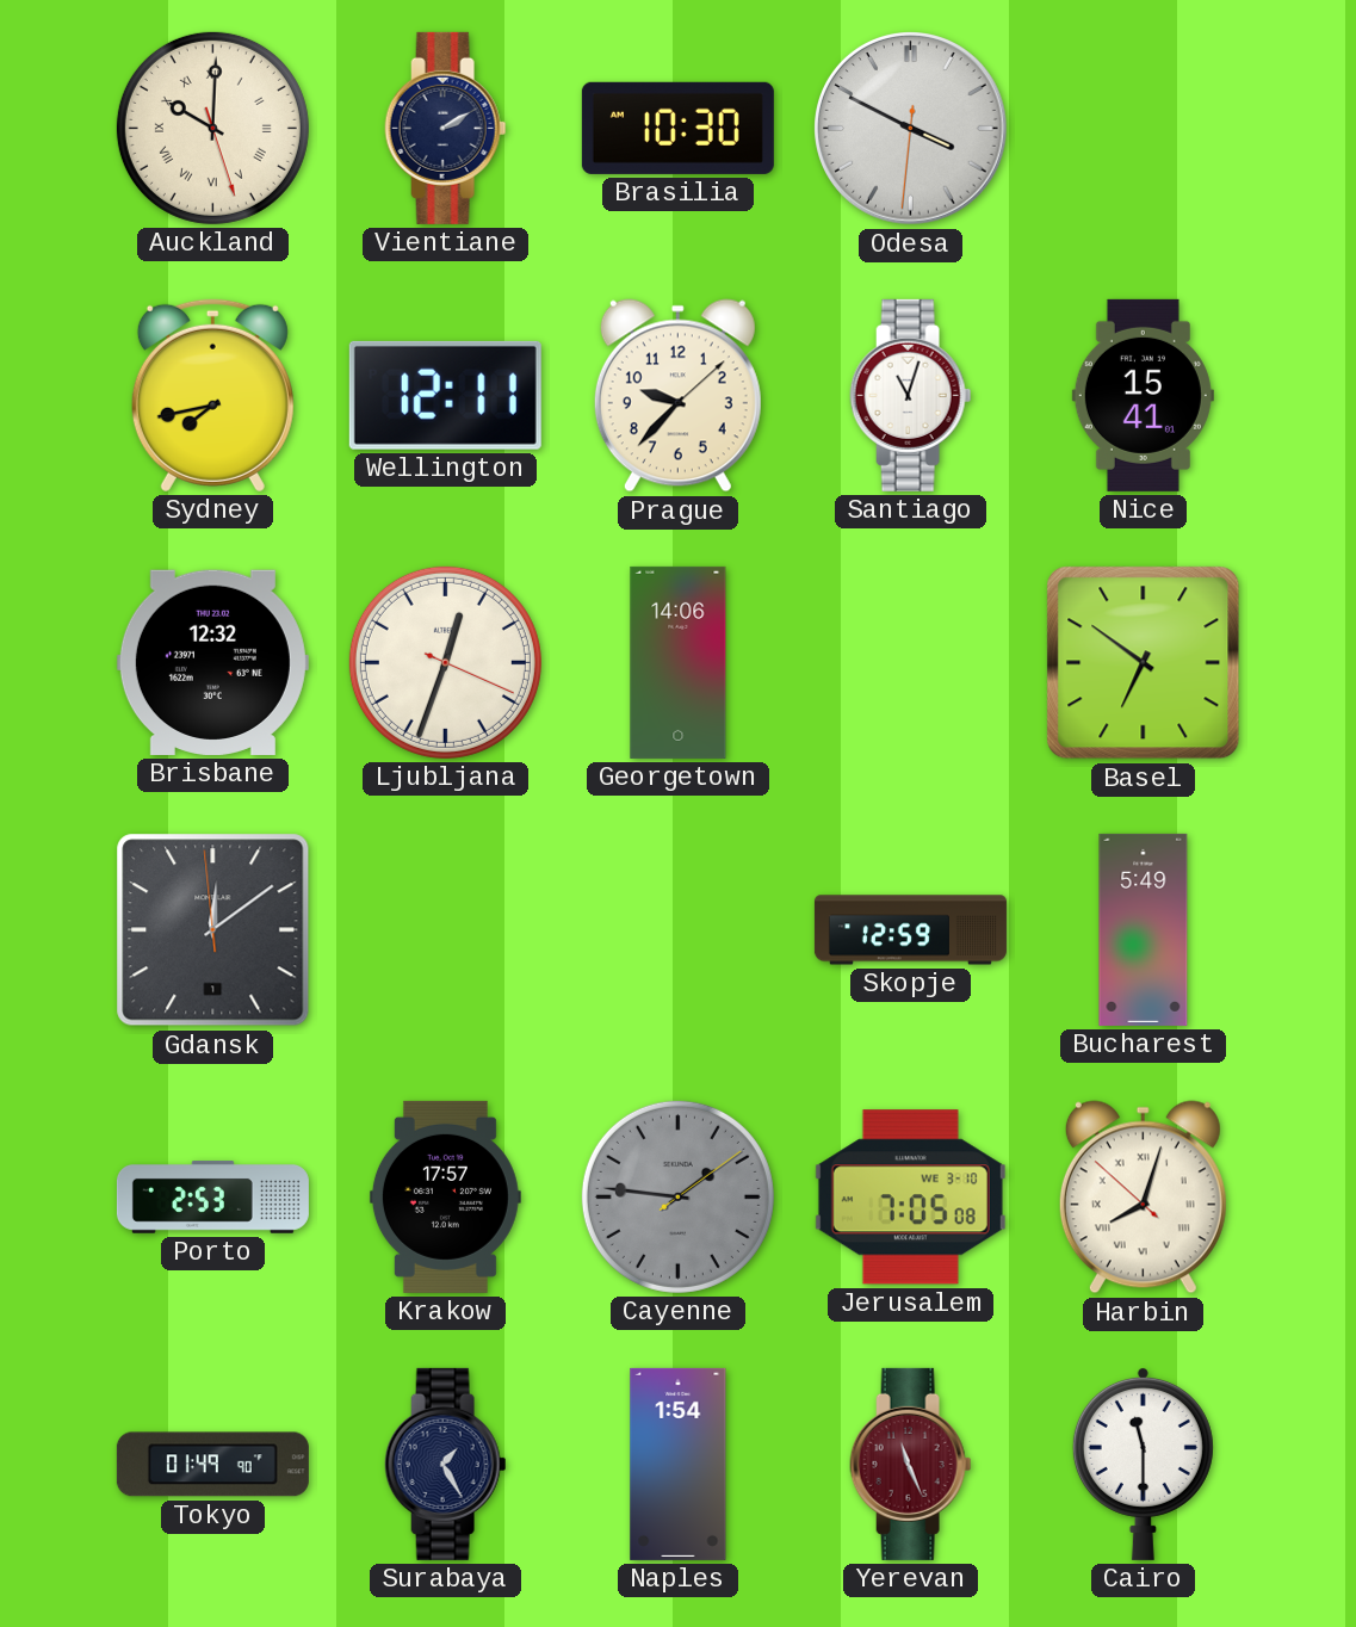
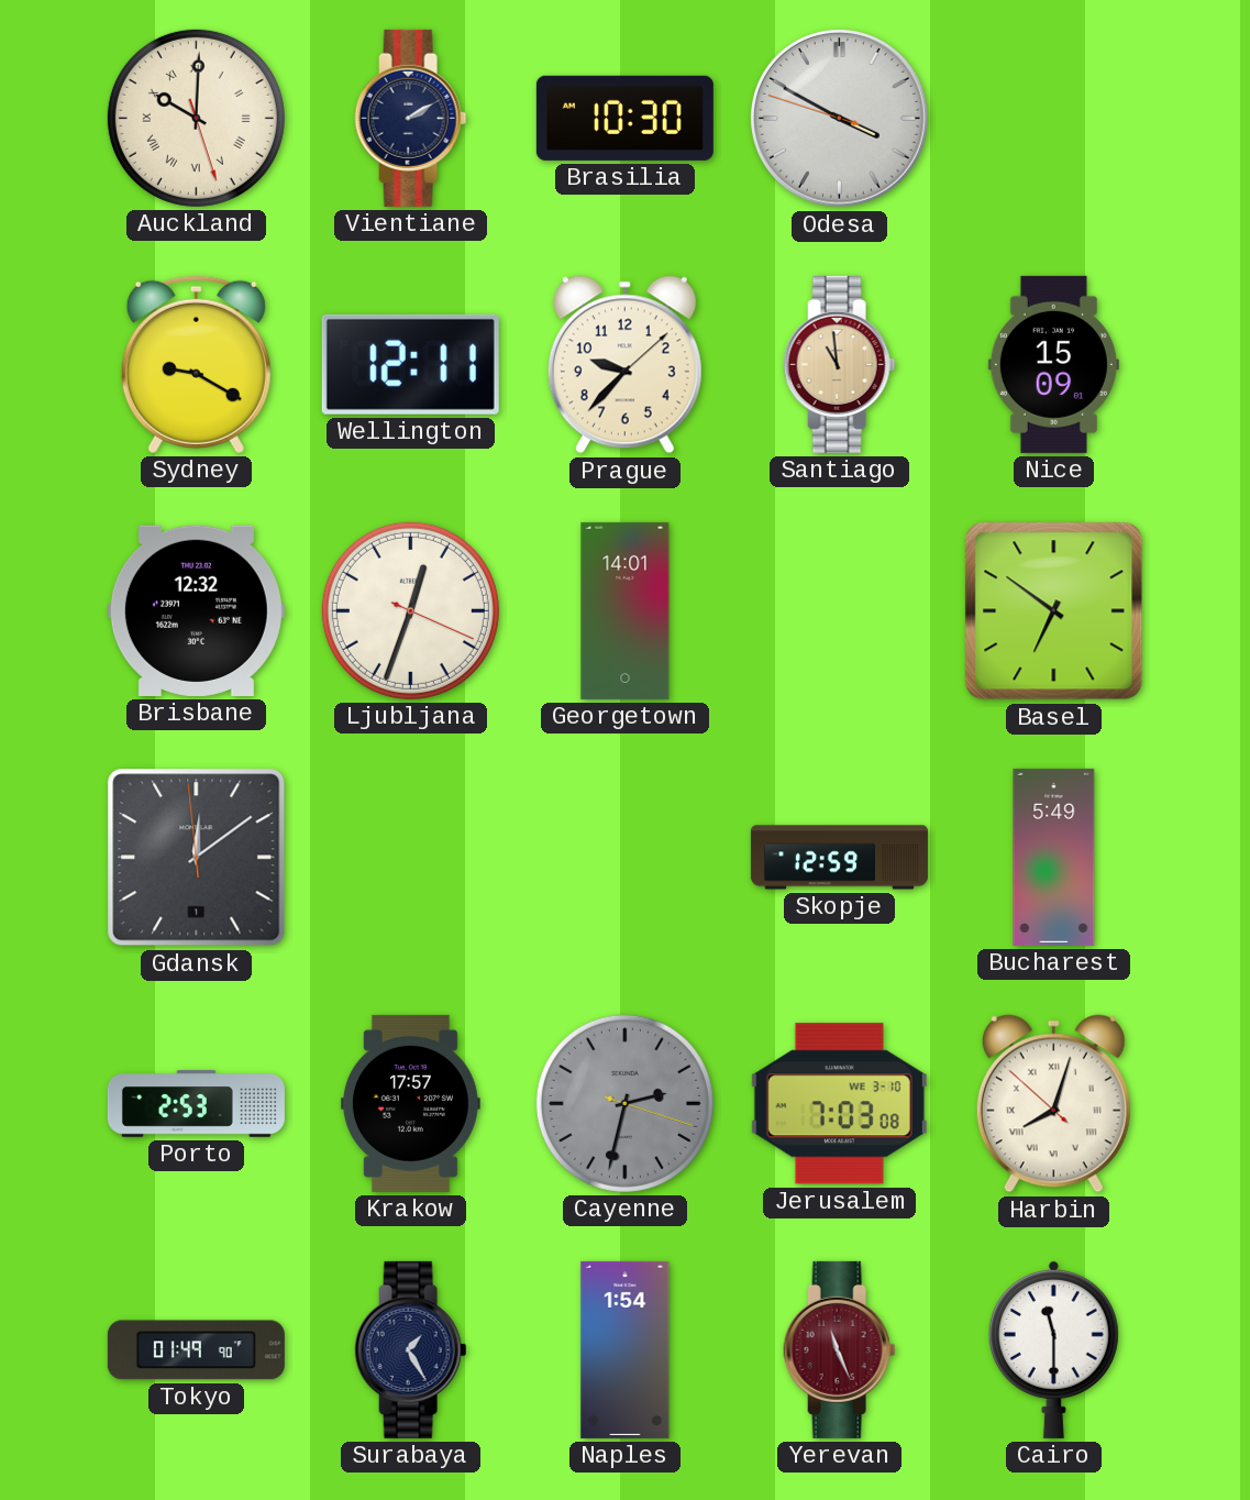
Odesa: 3:49:31 -> 3:49:48 (840, 119)
Sydney: 7:43 -> 9:20 (196, 364)
Santiago: 11:03 -> 10:59 (840, 364)
Santiago dial: white -> champagne (840, 364)
Nice: 15:41 -> 15:09 (1053, 364)
Georgetown: 14:06 -> 14:01 (626, 610)
Cayenne: 1:46 -> 2:32 (624, 1103)
Jerusalem: 7:05 -> 7:03 (839, 1104)
